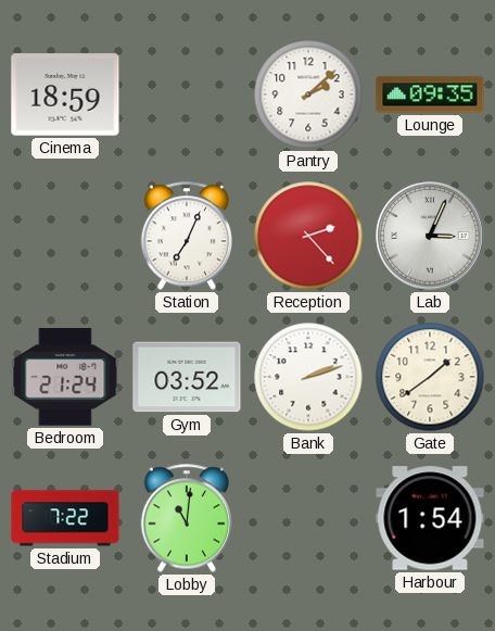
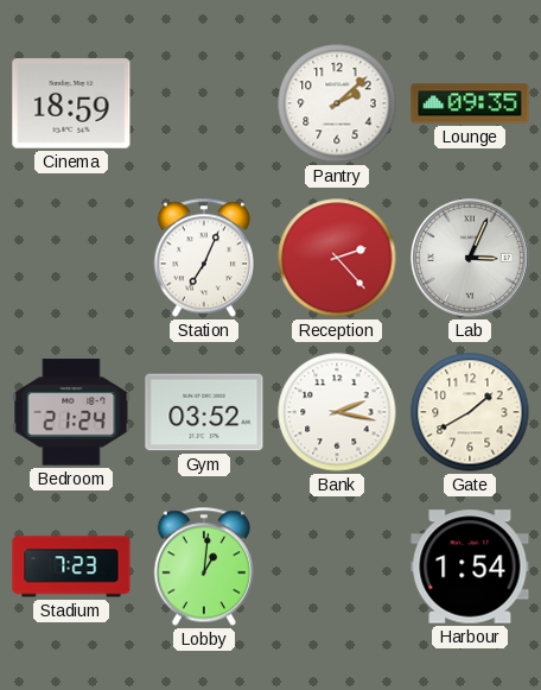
Bank: 2:12 -> 2:17 (337, 412)
Gate: 1:39 -> 1:40 (470, 412)
Stadium: 7:22 -> 7:23 (71, 566)
Lobby: 11:01 -> 1:01 (203, 566)
